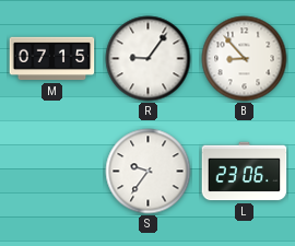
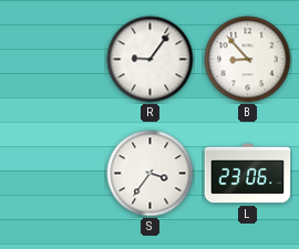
M: 07:15 -> none (52, 59)
S: 9:36 -> 3:36 (151, 174)
